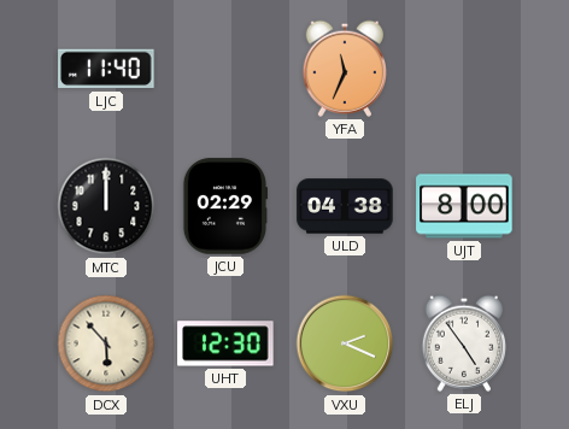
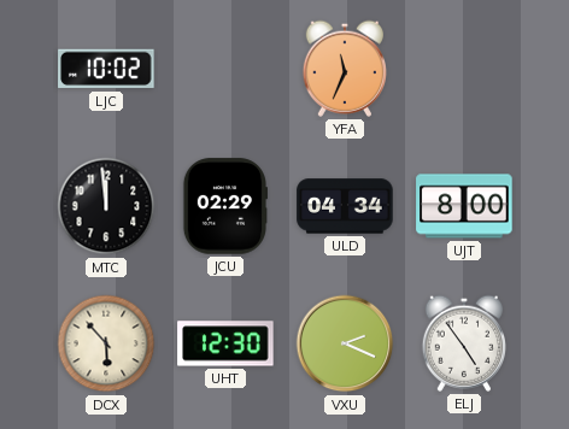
LJC: 11:40 -> 10:02 (106, 69)
MTC: 12:00 -> 11:59 (106, 206)
ULD: 04:38 -> 04:34 (345, 206)
